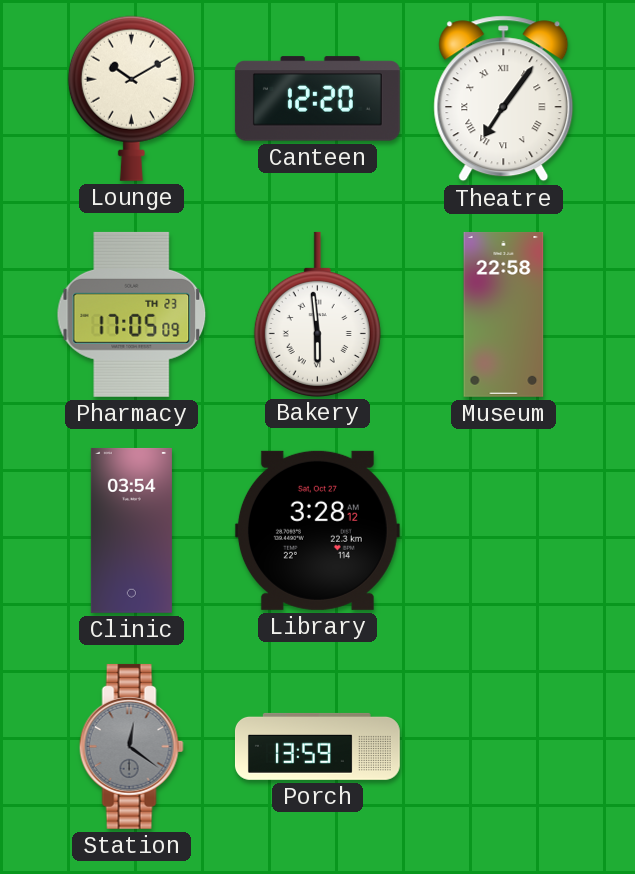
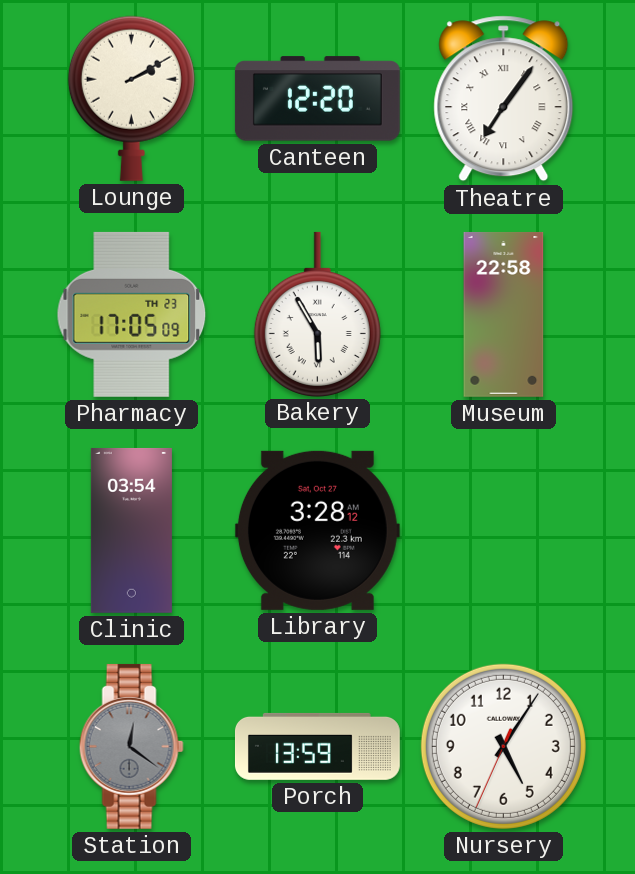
Lounge: 10:10 -> 2:10 (131, 98)
Bakery: 5:59 -> 5:55 (317, 314)
Nursery: none -> 5:05 (503, 746)
